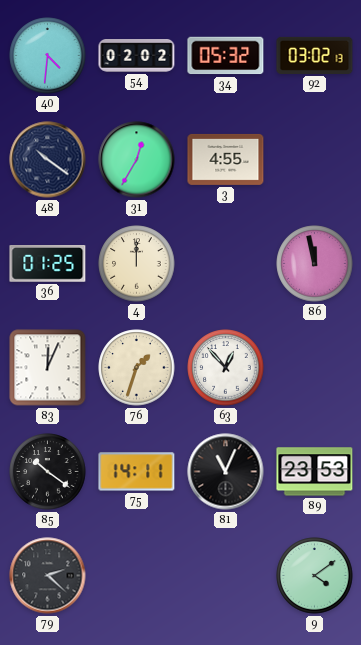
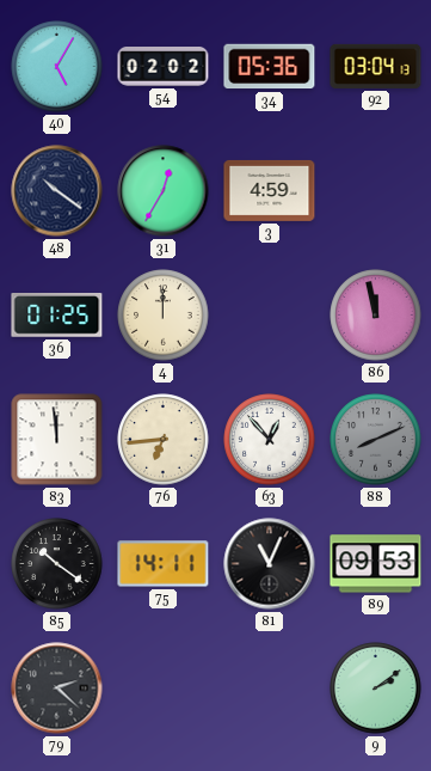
40: 4:31 -> 5:05 (57, 67)
34: 05:32 -> 05:36 (270, 67)
92: 03:02 -> 03:04 (376, 66)
3: 4:55 -> 4:59 (270, 190)
83: 12:04 -> 11:59 (57, 440)
76: 1:33 -> 6:44 (164, 440)
88: none -> 8:11 (376, 440)
89: 23:53 -> 09:53 (376, 564)
9: 4:09 -> 2:09 (376, 689)
